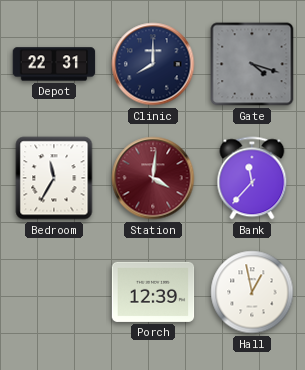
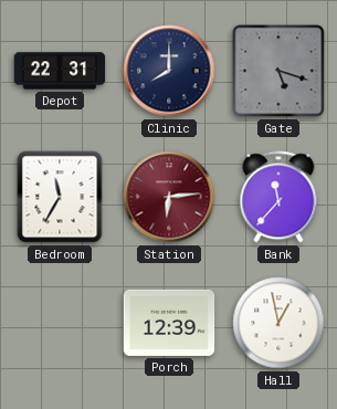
Gate: 4:18 -> 5:18 (278, 71)
Station: 4:01 -> 6:14 (169, 197)
